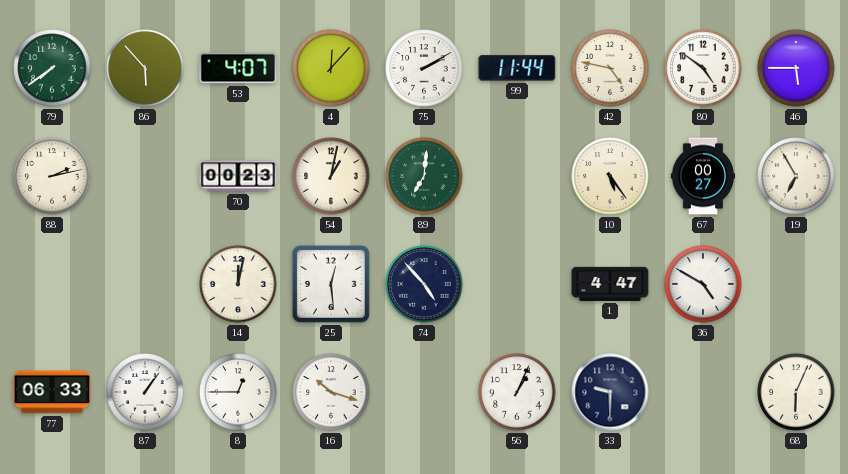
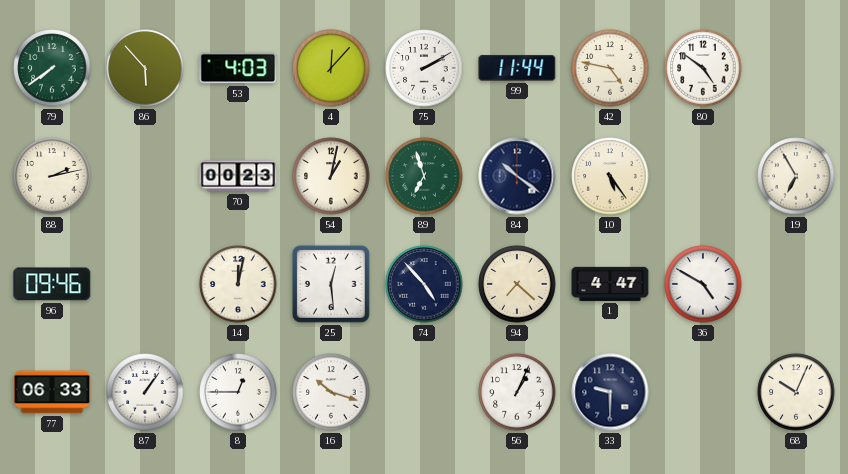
53: 4:07 -> 4:03 (238, 68)
46: 5:45 -> none (796, 68)
89: 7:01 -> 6:57 (424, 176)
84: none -> 10:21 (517, 176)
67: 00:27 -> none (703, 176)
96: none -> 09:46 (52, 284)
94: none -> 7:22 (517, 284)
68: 6:04 -> 10:04 (796, 392)
